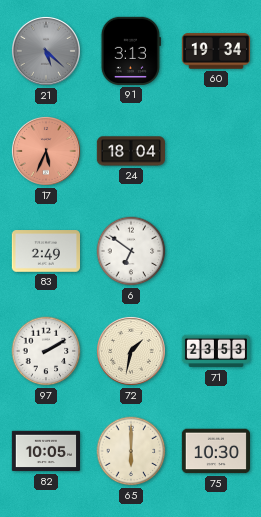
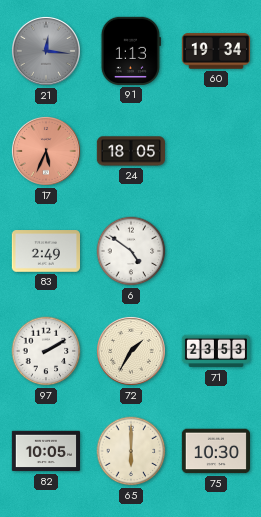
21: 5:22 -> 12:16 (46, 51)
91: 3:13 -> 1:13 (131, 51)
24: 18:04 -> 18:05 (130, 151)
6: 6:51 -> 4:51 (131, 251)
72: 1:32 -> 1:35 (131, 351)
